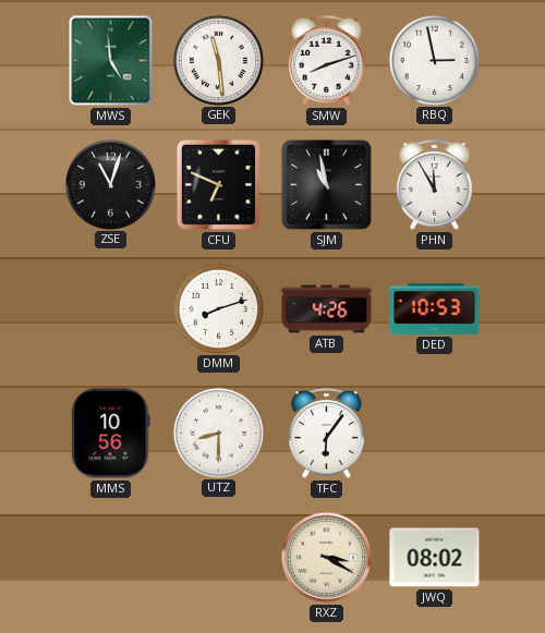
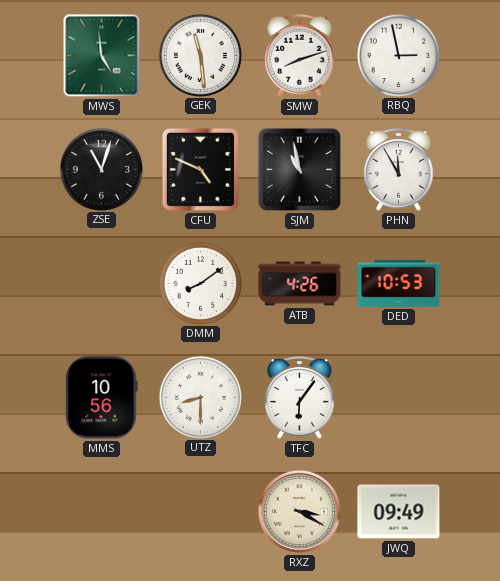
CFU: 6:49 -> 4:49 (200, 169)
DMM: 8:12 -> 8:09 (200, 283)
JWQ: 08:02 -> 09:49 (399, 512)
